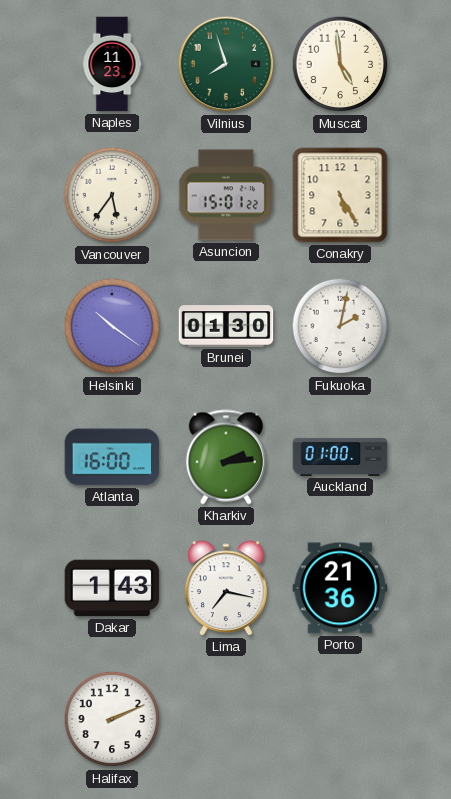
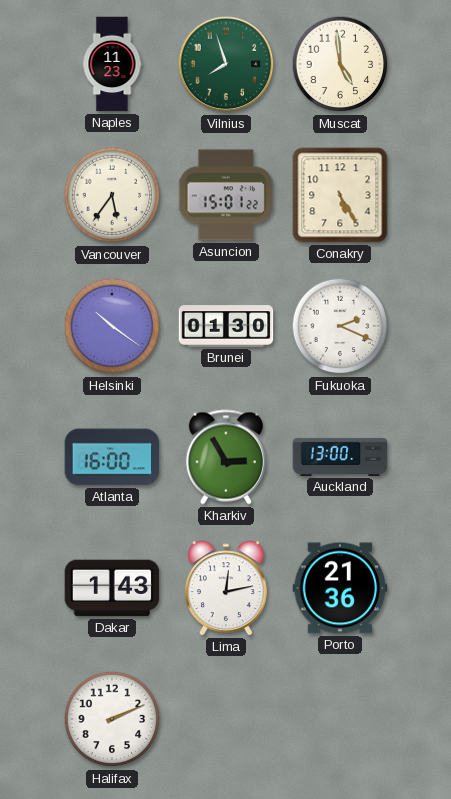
Fukuoka: 2:02 -> 2:19 (340, 326)
Kharkiv: 2:14 -> 2:55 (226, 457)
Auckland: 01:00 -> 13:00 (340, 457)
Lima: 7:17 -> 12:13 (227, 588)
